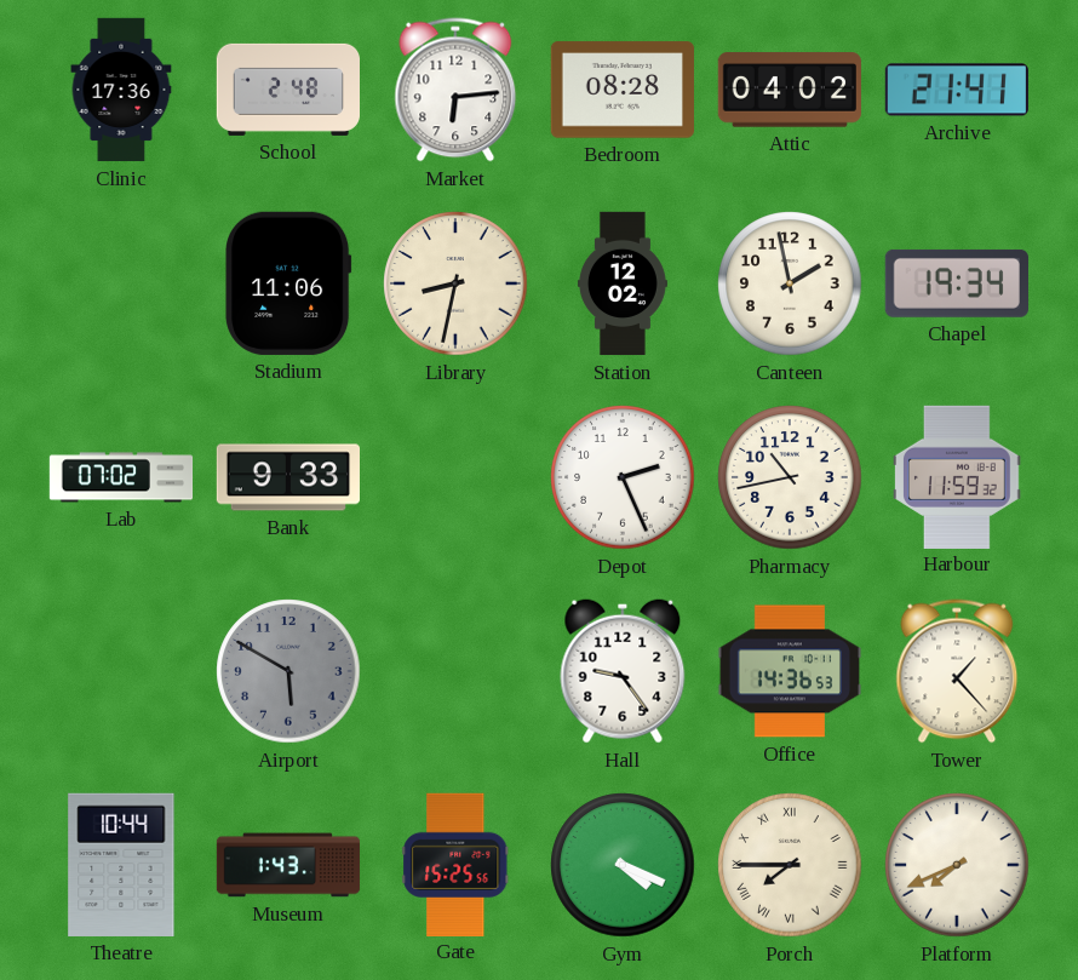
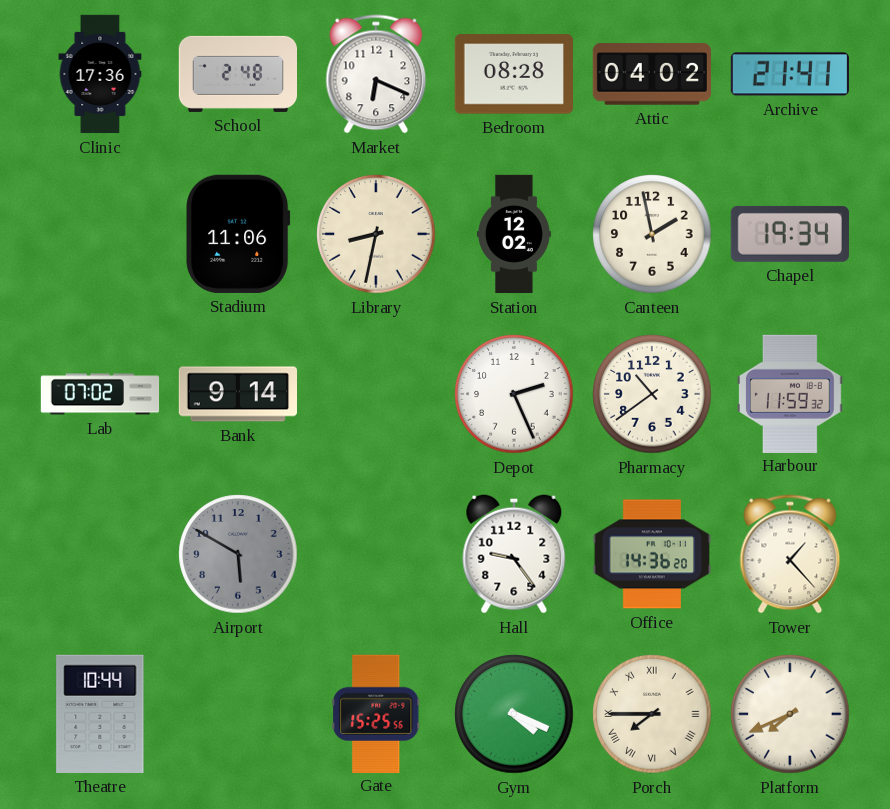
Market: 6:14 -> 6:19 (376, 74)
Bank: 9:33 -> 9:14 (237, 394)
Pharmacy: 10:43 -> 10:39 (652, 394)
Office: 14:36:53 -> 14:36:20 (651, 554)
Museum: 1:43 -> none (288, 865)
